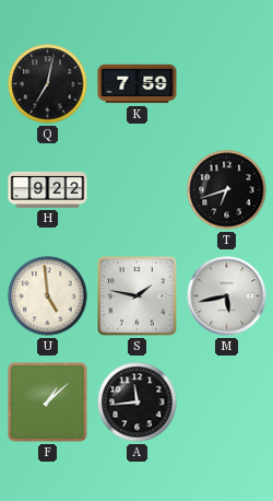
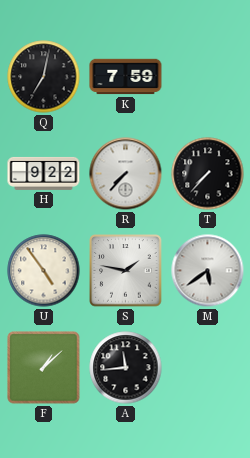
R: none -> 7:37 (126, 174)
T: 6:42 -> 7:37 (208, 174)
U: 4:59 -> 4:54 (44, 271)
M: 5:43 -> 5:39 (208, 271)
